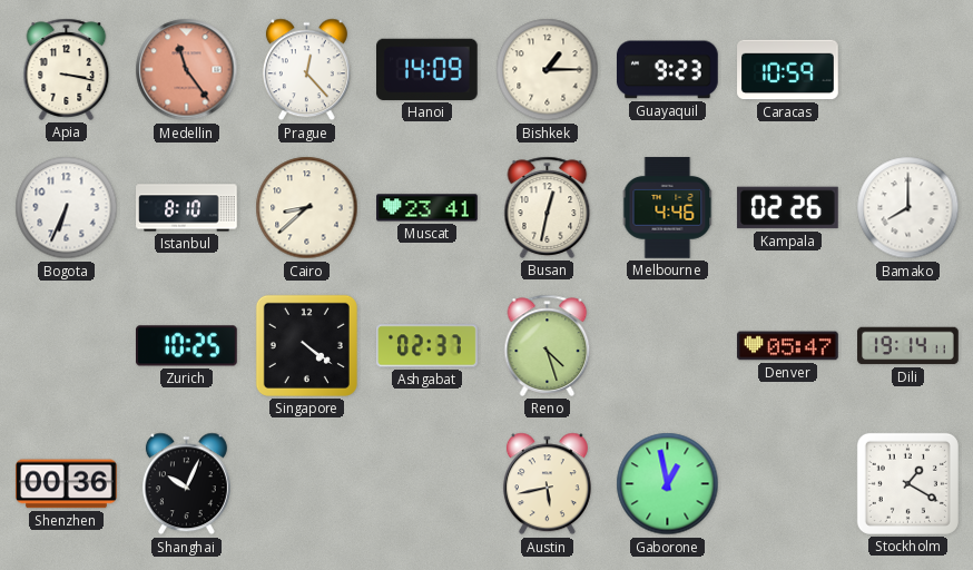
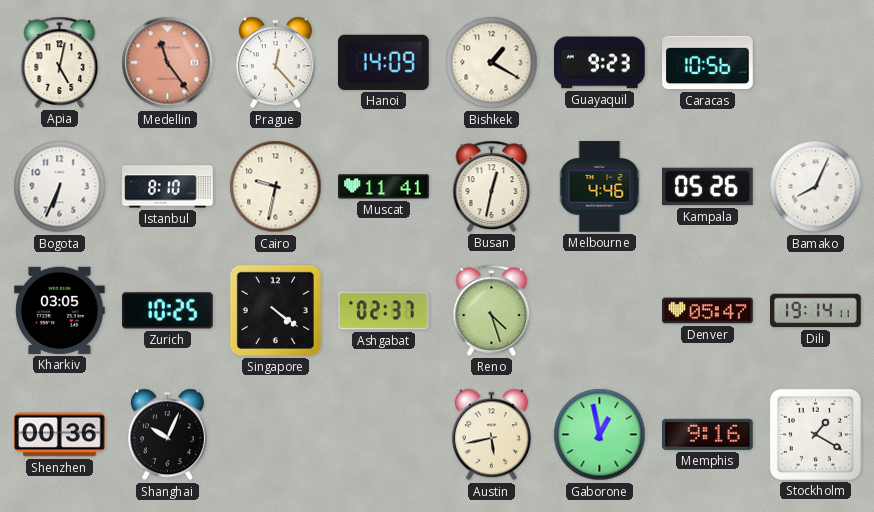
Apia: 3:17 -> 5:02 (60, 62)
Bishkek: 1:15 -> 1:20 (492, 63)
Caracas: 10:59 -> 10:56 (708, 63)
Cairo: 8:38 -> 9:32 (276, 187)
Muscat: 23:41 -> 11:41 (384, 187)
Kampala: 02:26 -> 05:26 (708, 187)
Bamako: 8:00 -> 8:04 (816, 187)
Kharkiv: none -> 03:05 (60, 310)
Memphis: none -> 9:16 (708, 434)
